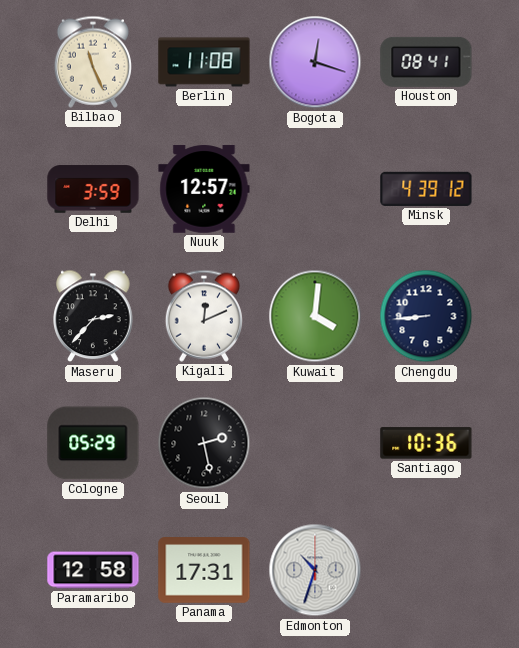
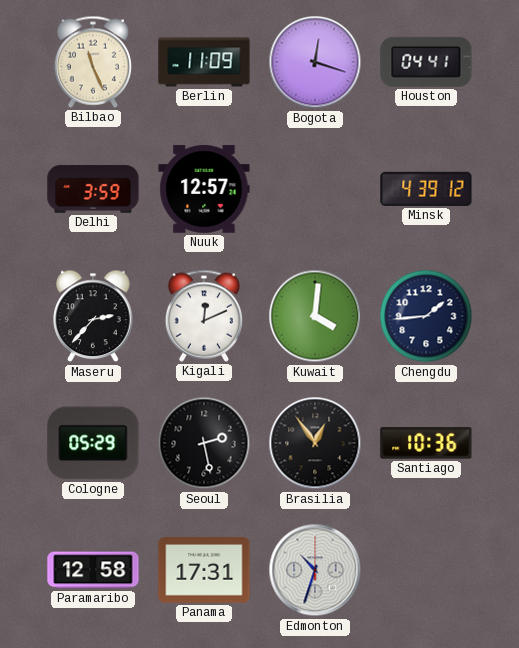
Berlin: 11:08 -> 11:09 (204, 62)
Houston: 08:41 -> 04:41 (426, 62)
Chengdu: 8:44 -> 1:44 (426, 316)
Brasilia: none -> 12:54 (315, 443)
